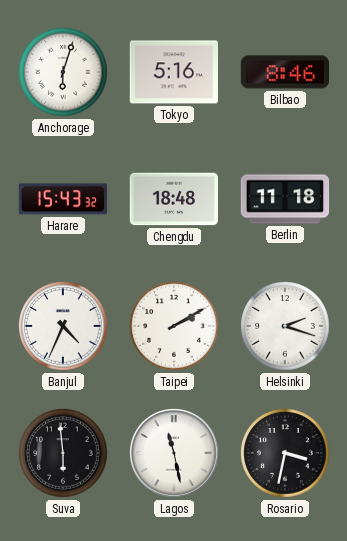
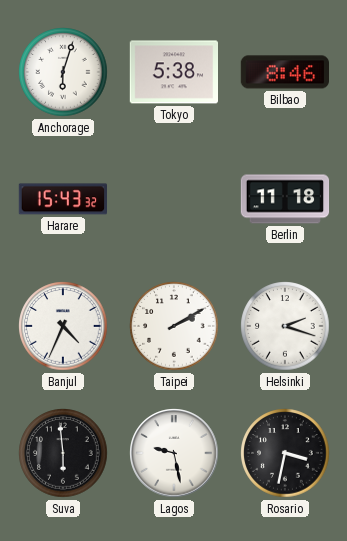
Tokyo: 5:16 -> 5:38 (173, 72)
Chengdu: 18:48 -> none (173, 199)
Lagos: 11:28 -> 9:28 (174, 453)
